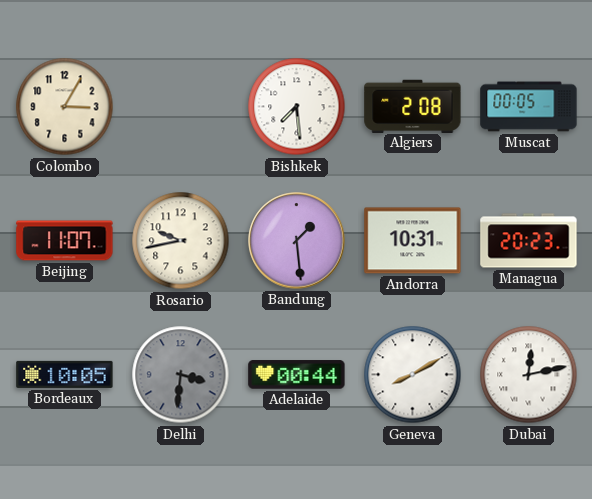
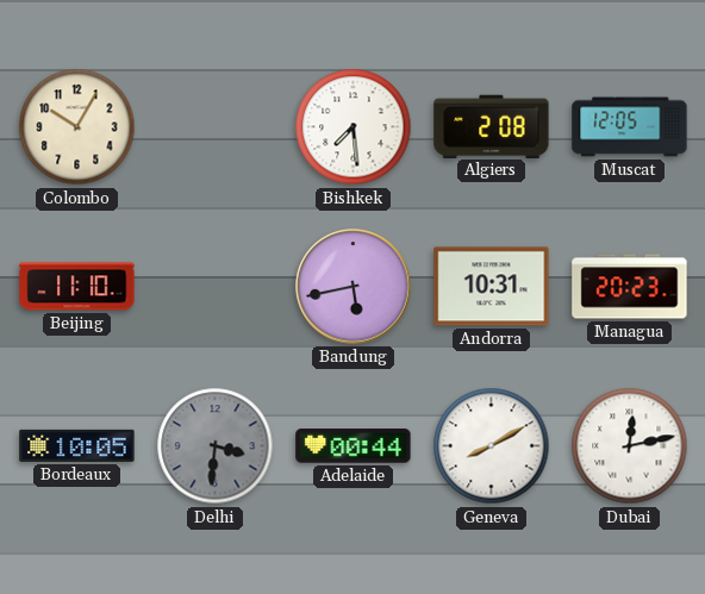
Colombo: 3:05 -> 10:05 (77, 127)
Muscat: 00:05 -> 12:05 (630, 127)
Beijing: 11:07 -> 11:10 (77, 287)
Rosario: 9:43 -> none (181, 241)
Bandung: 1:29 -> 5:43 (354, 287)
